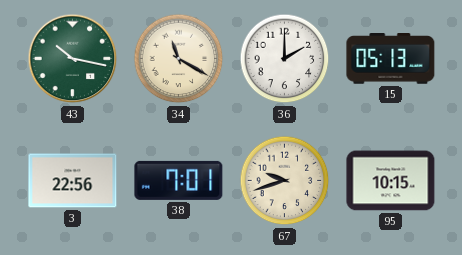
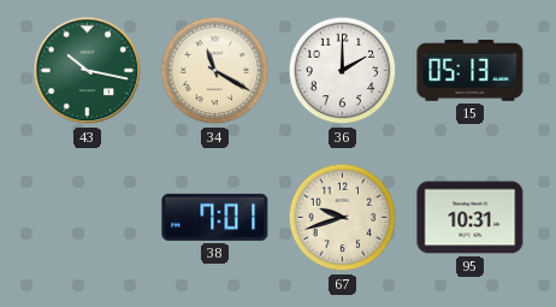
3: 22:56 -> none (73, 181)
95: 10:15 -> 10:31 (471, 218)
